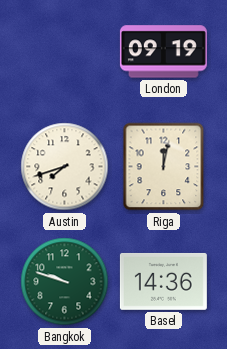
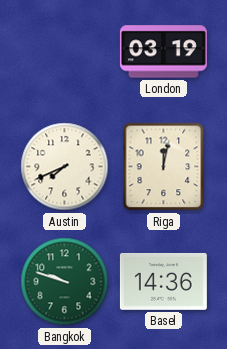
London: 09:19 -> 03:19 (163, 52)
Austin: 7:42 -> 7:41 (65, 167)
